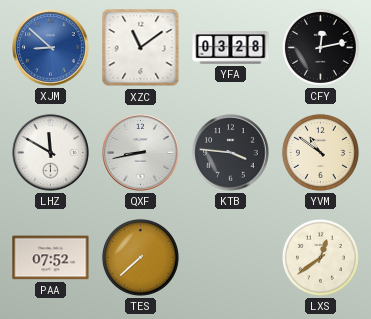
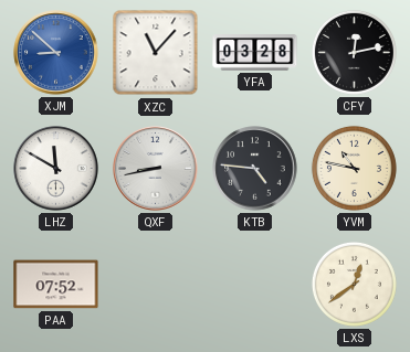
XZC: 11:09 -> 11:07 (156, 53)
KTB: 3:46 -> 4:46 (255, 169)
YVM: 10:51 -> 10:47 (354, 168)
TES: 7:38 -> none (140, 257)
